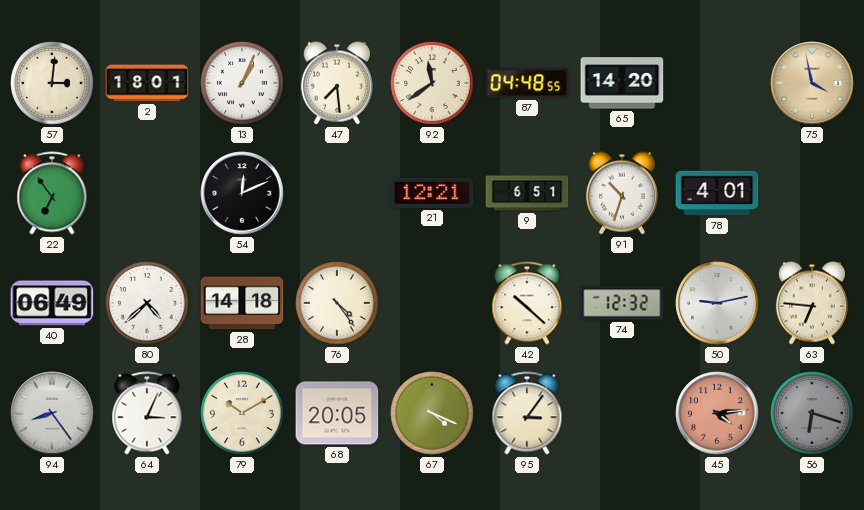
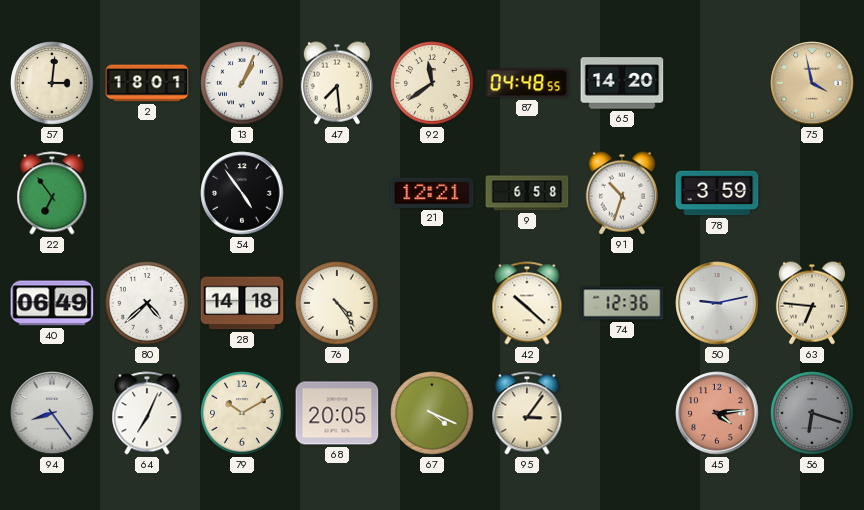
54: 12:11 -> 4:54 (242, 193)
9: 6:51 -> 6:58 (527, 193)
78: 4:01 -> 3:59 (717, 193)
74: 12:32 -> 12:36 (622, 303)
64: 3:04 -> 7:04 (147, 413)
